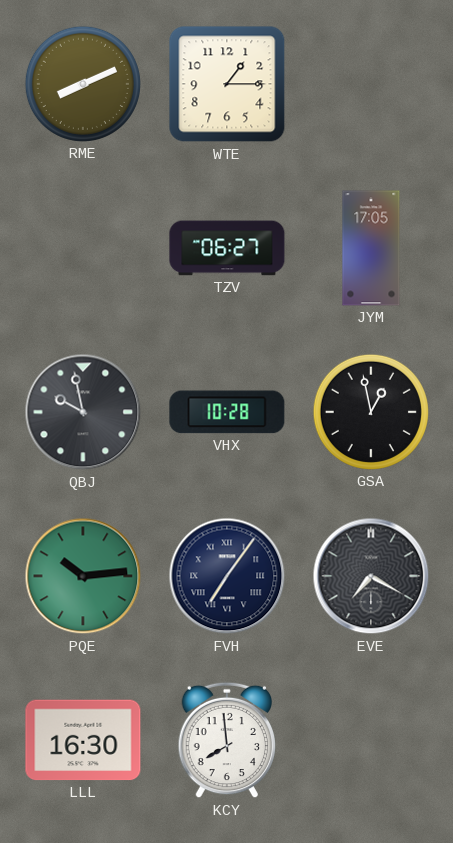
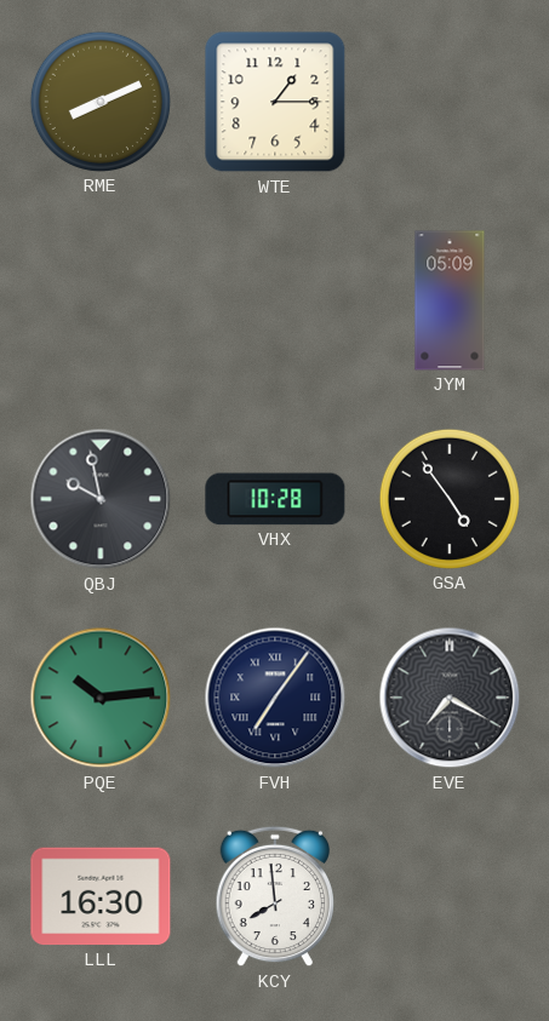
TZV: 06:27 -> none (227, 248)
JYM: 17:05 -> 05:09 (450, 300)
GSA: 12:58 -> 4:54 (450, 499)
